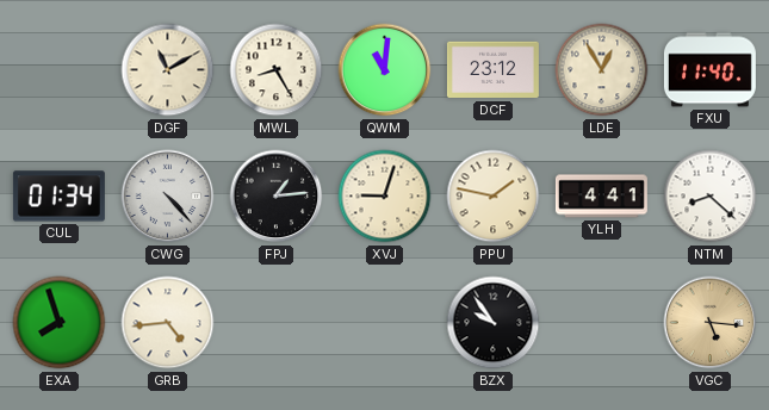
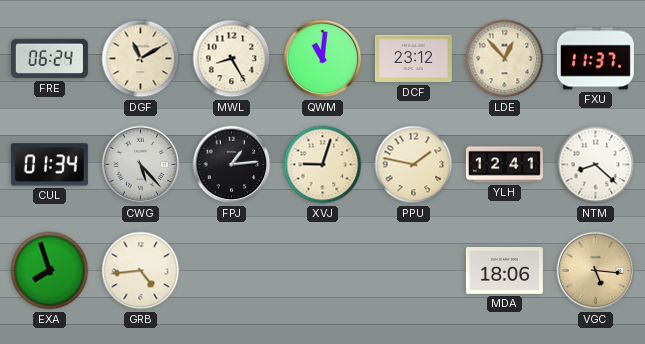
FRE: none -> 06:24 (49, 59)
LDE: 12:55 -> 12:53 (505, 59)
FXU: 11:40 -> 11:37 (595, 59)
CWG: 4:23 -> 5:23 (141, 165)
YLH: 4:41 -> 12:41 (504, 165)
BZX: 9:54 -> none (494, 323)
MDA: none -> 18:06 (504, 271)
